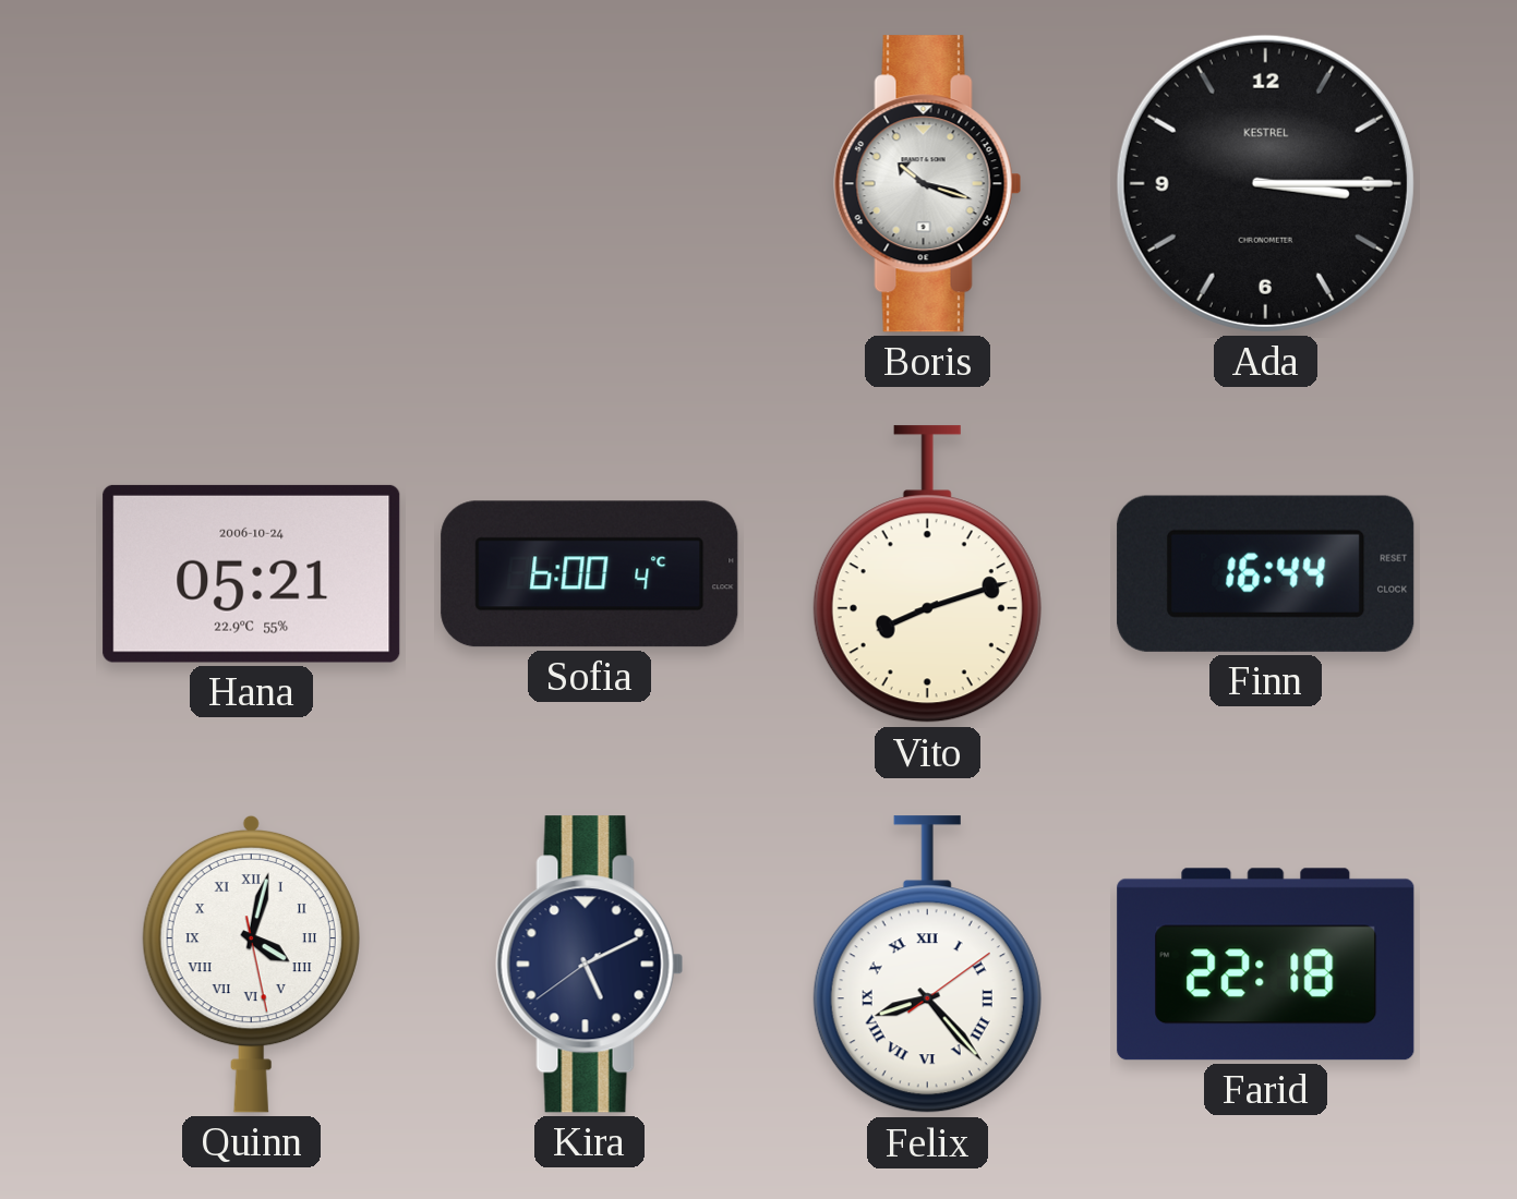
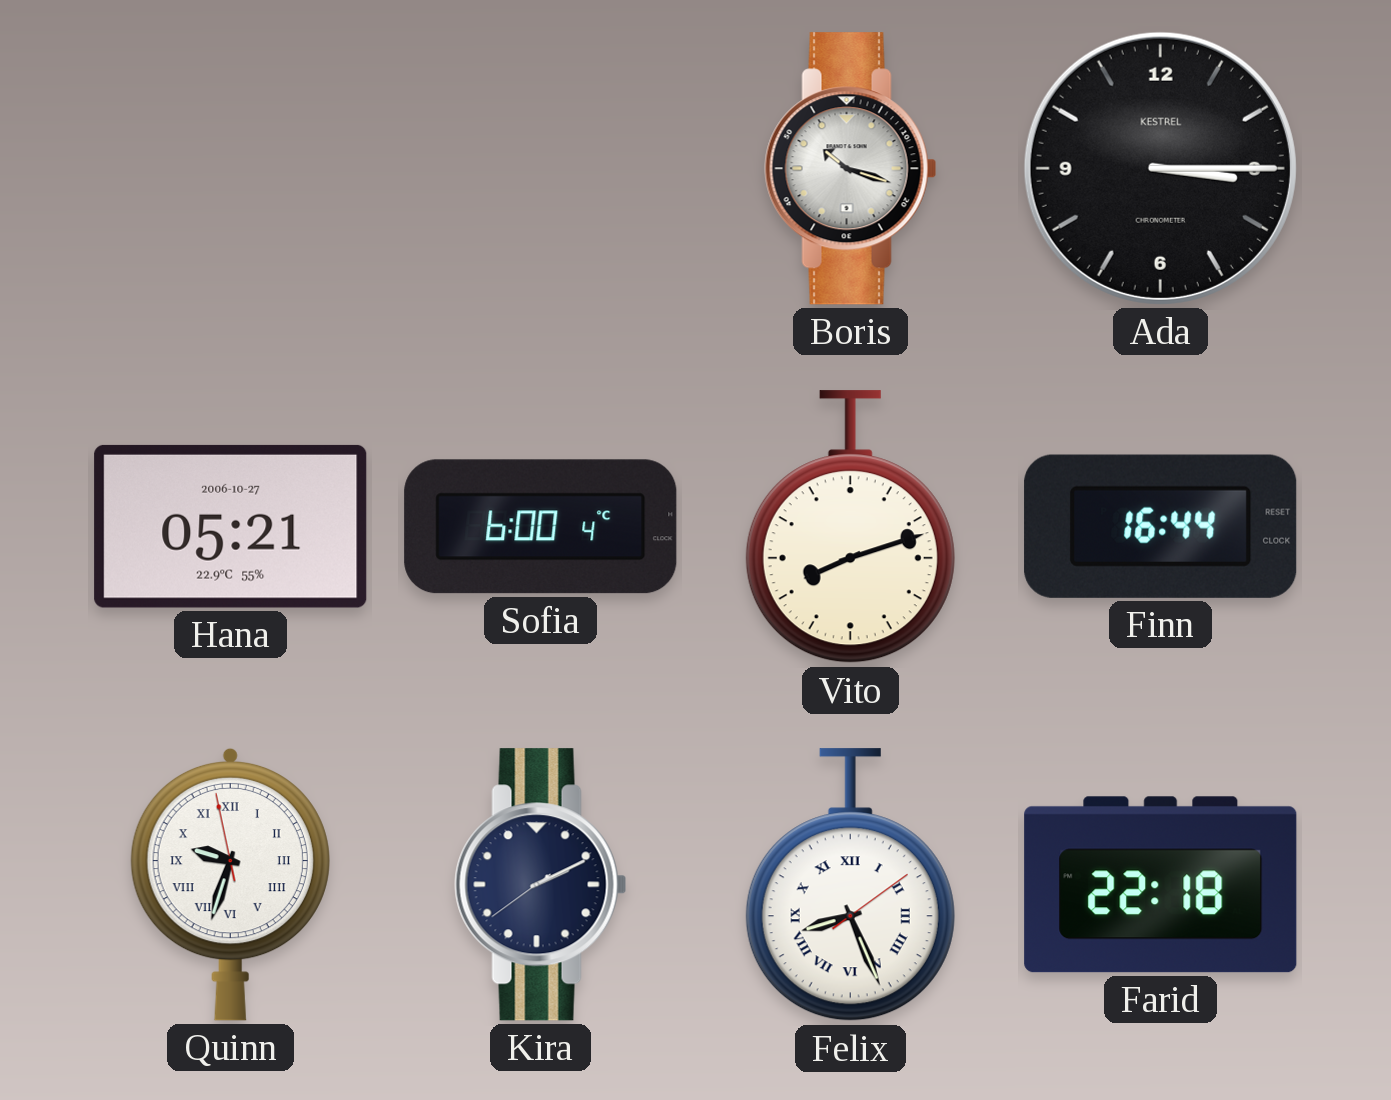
Hana date: 2006-10-24 -> 2006-10-27 (231, 526)
Quinn: 4:02 -> 9:32 (230, 884)
Kira: 5:10 -> 2:10 (541, 885)
Felix: 8:23 -> 8:26 (850, 885)
